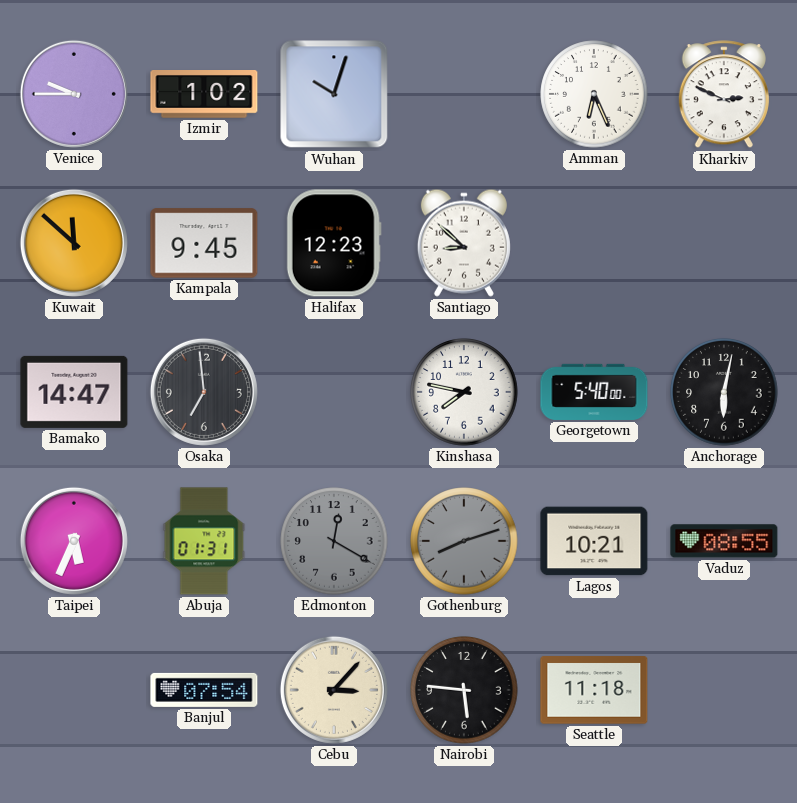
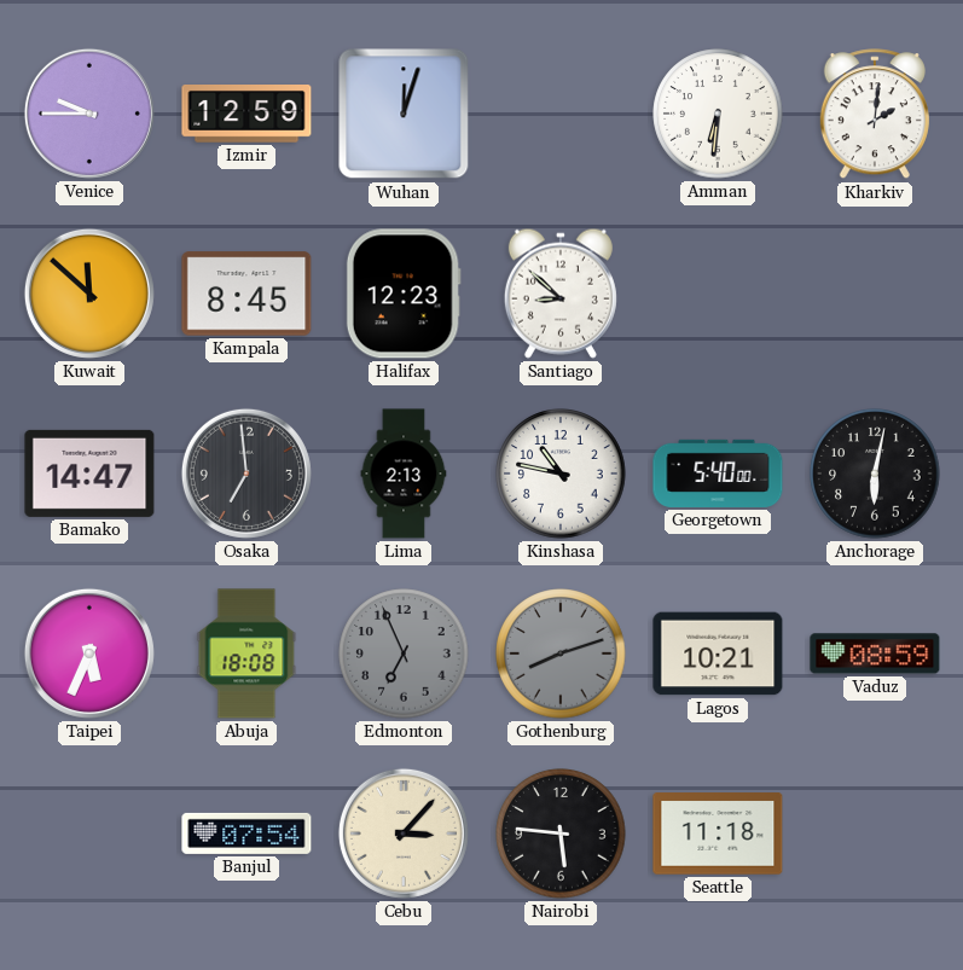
Izmir: 1:02 -> 12:59 (246, 115)
Wuhan: 10:03 -> 12:03 (404, 114)
Amman: 6:26 -> 6:31 (718, 114)
Kharkiv: 2:49 -> 2:01 (875, 115)
Kampala: 9:45 -> 8:45 (246, 294)
Lima: none -> 2:13 (404, 474)
Kinshasa: 7:47 -> 10:47 (561, 474)
Abuja: 01:31 -> 18:08 (246, 654)
Edmonton: 12:20 -> 6:56 (404, 654)
Vaduz: 08:55 -> 08:59 (875, 654)
